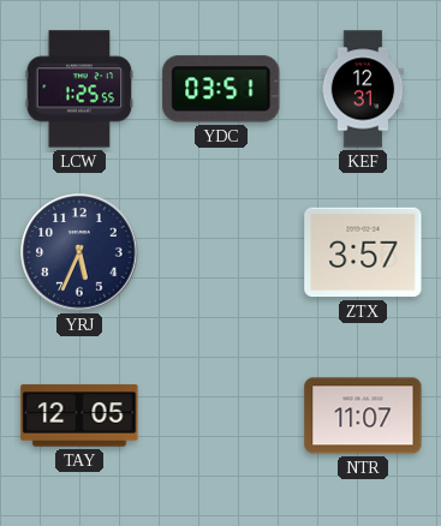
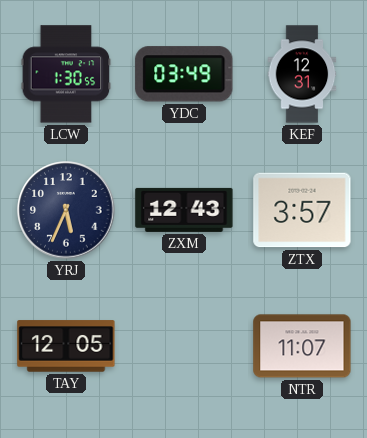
LCW: 1:25 -> 1:30 (66, 74)
YDC: 03:51 -> 03:49 (184, 74)
ZXM: none -> 12:43 (184, 210)
